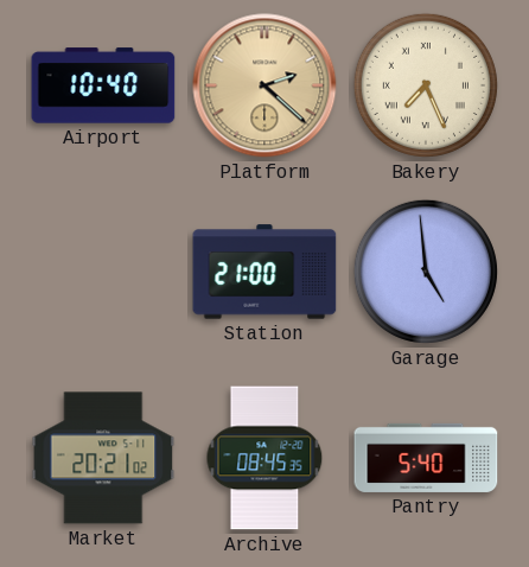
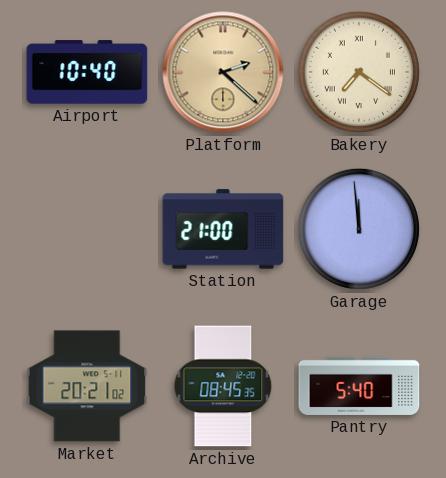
Bakery: 7:26 -> 7:21 (359, 72)
Garage: 4:59 -> 11:59 (359, 229)
